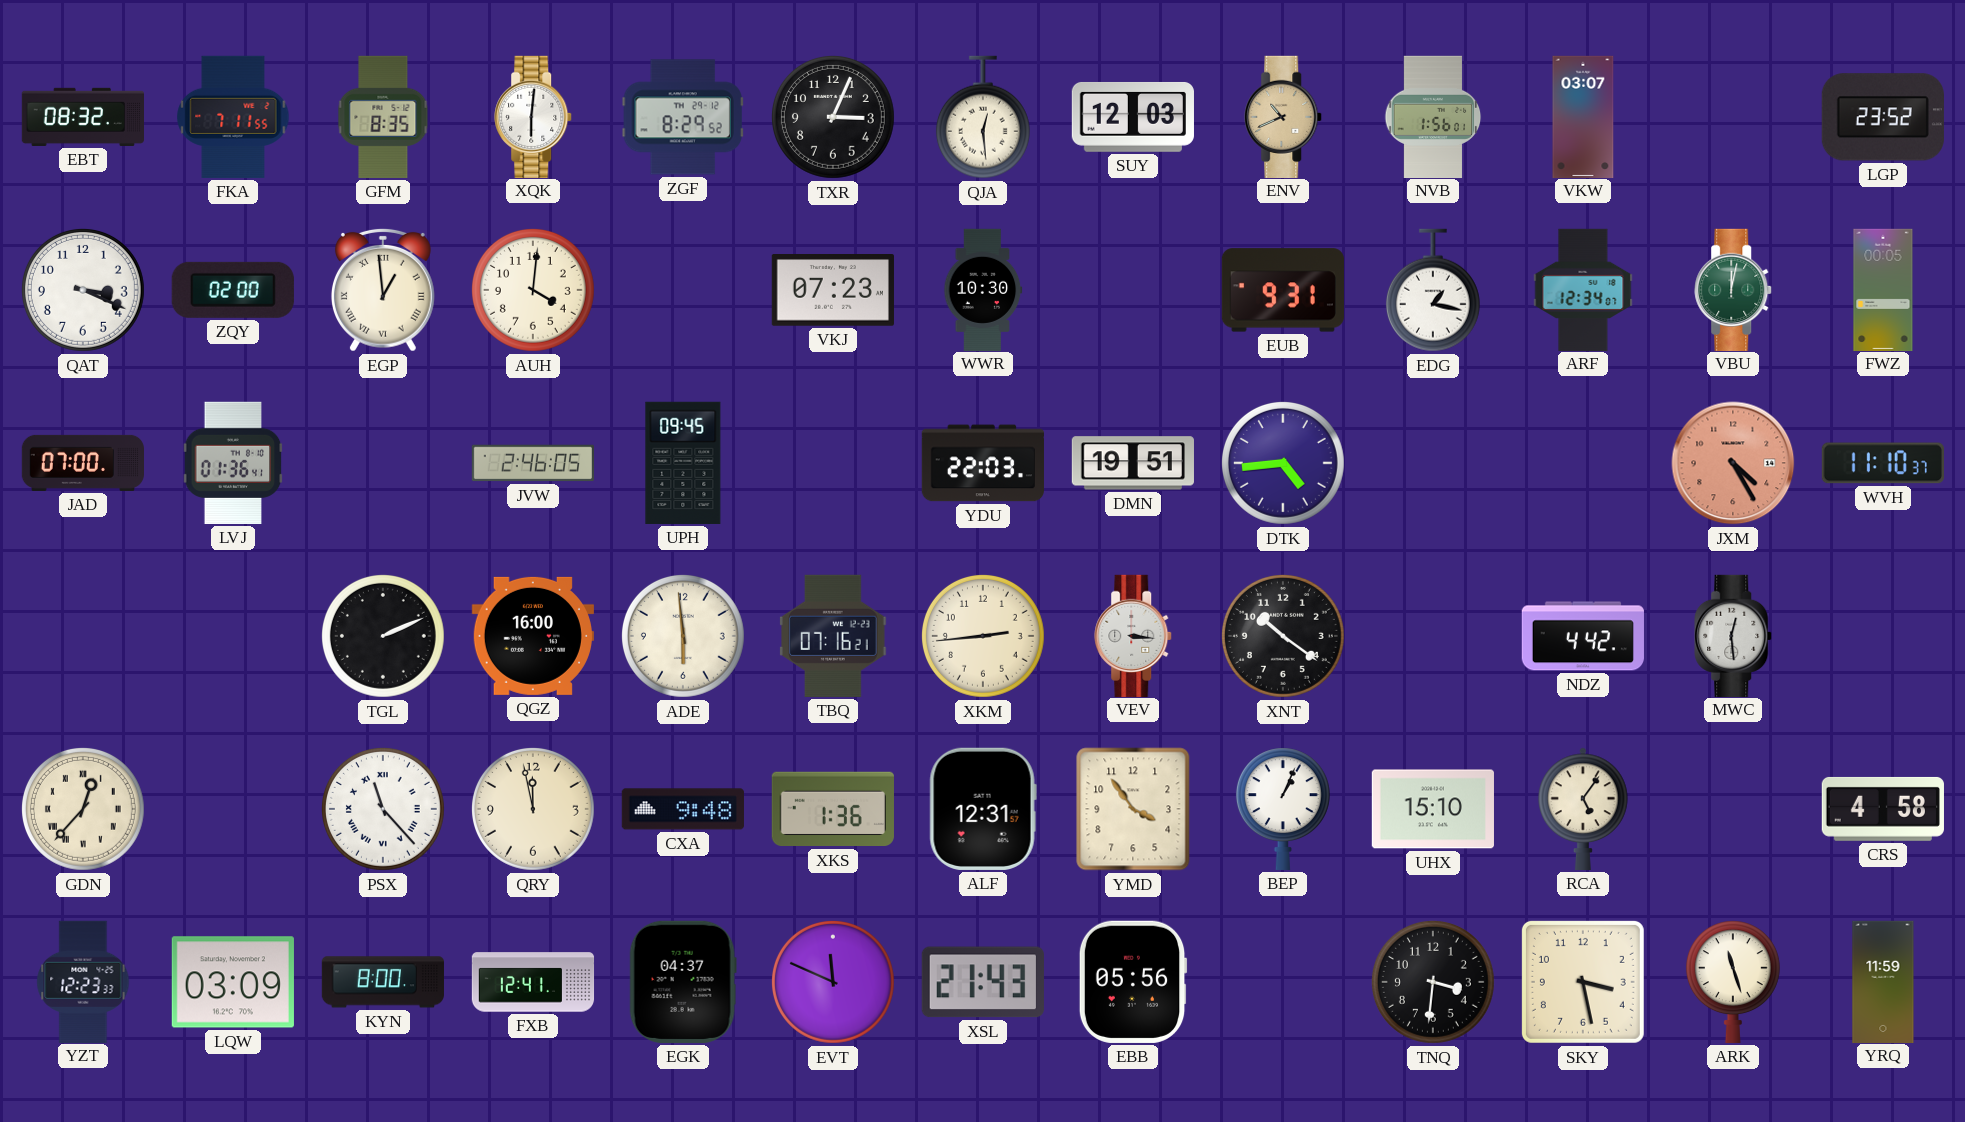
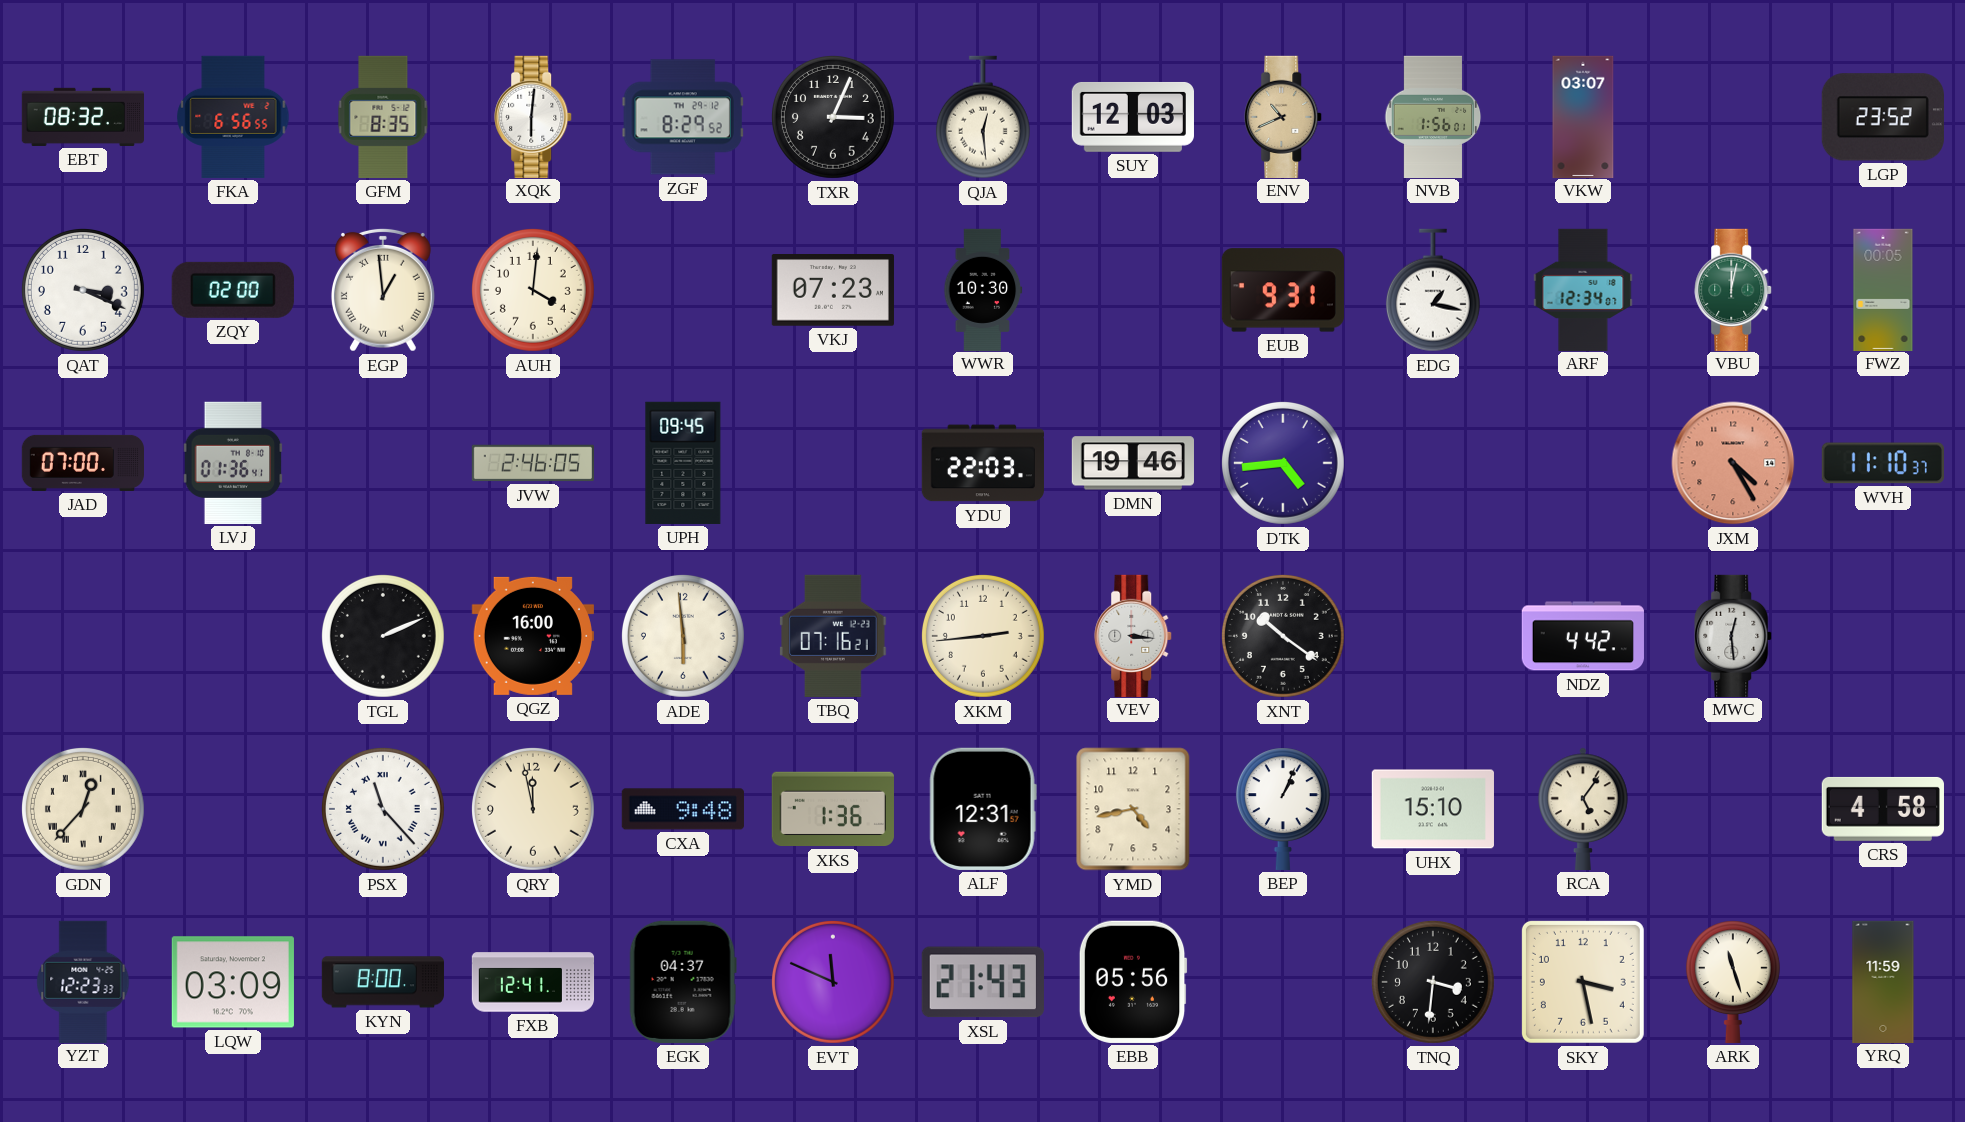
FKA: 7:11 -> 6:56 (233, 117)
DMN: 19:51 -> 19:46 (1132, 463)
YMD: 3:54 -> 4:43 (1133, 809)
